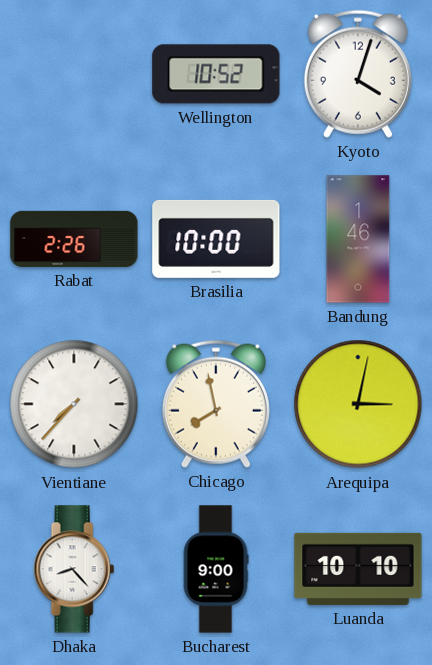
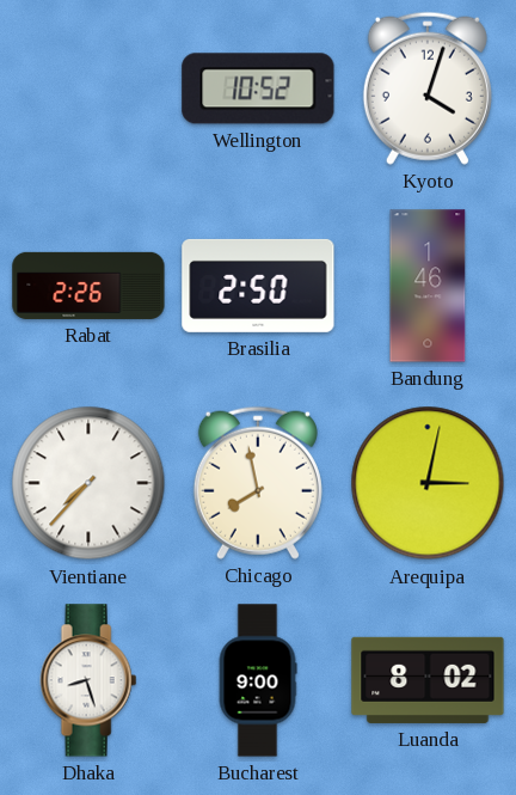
Brasilia: 10:00 -> 2:50 (258, 286)
Dhaka: 8:23 -> 8:27 (88, 680)
Luanda: 10:10 -> 8:02 (428, 680)
